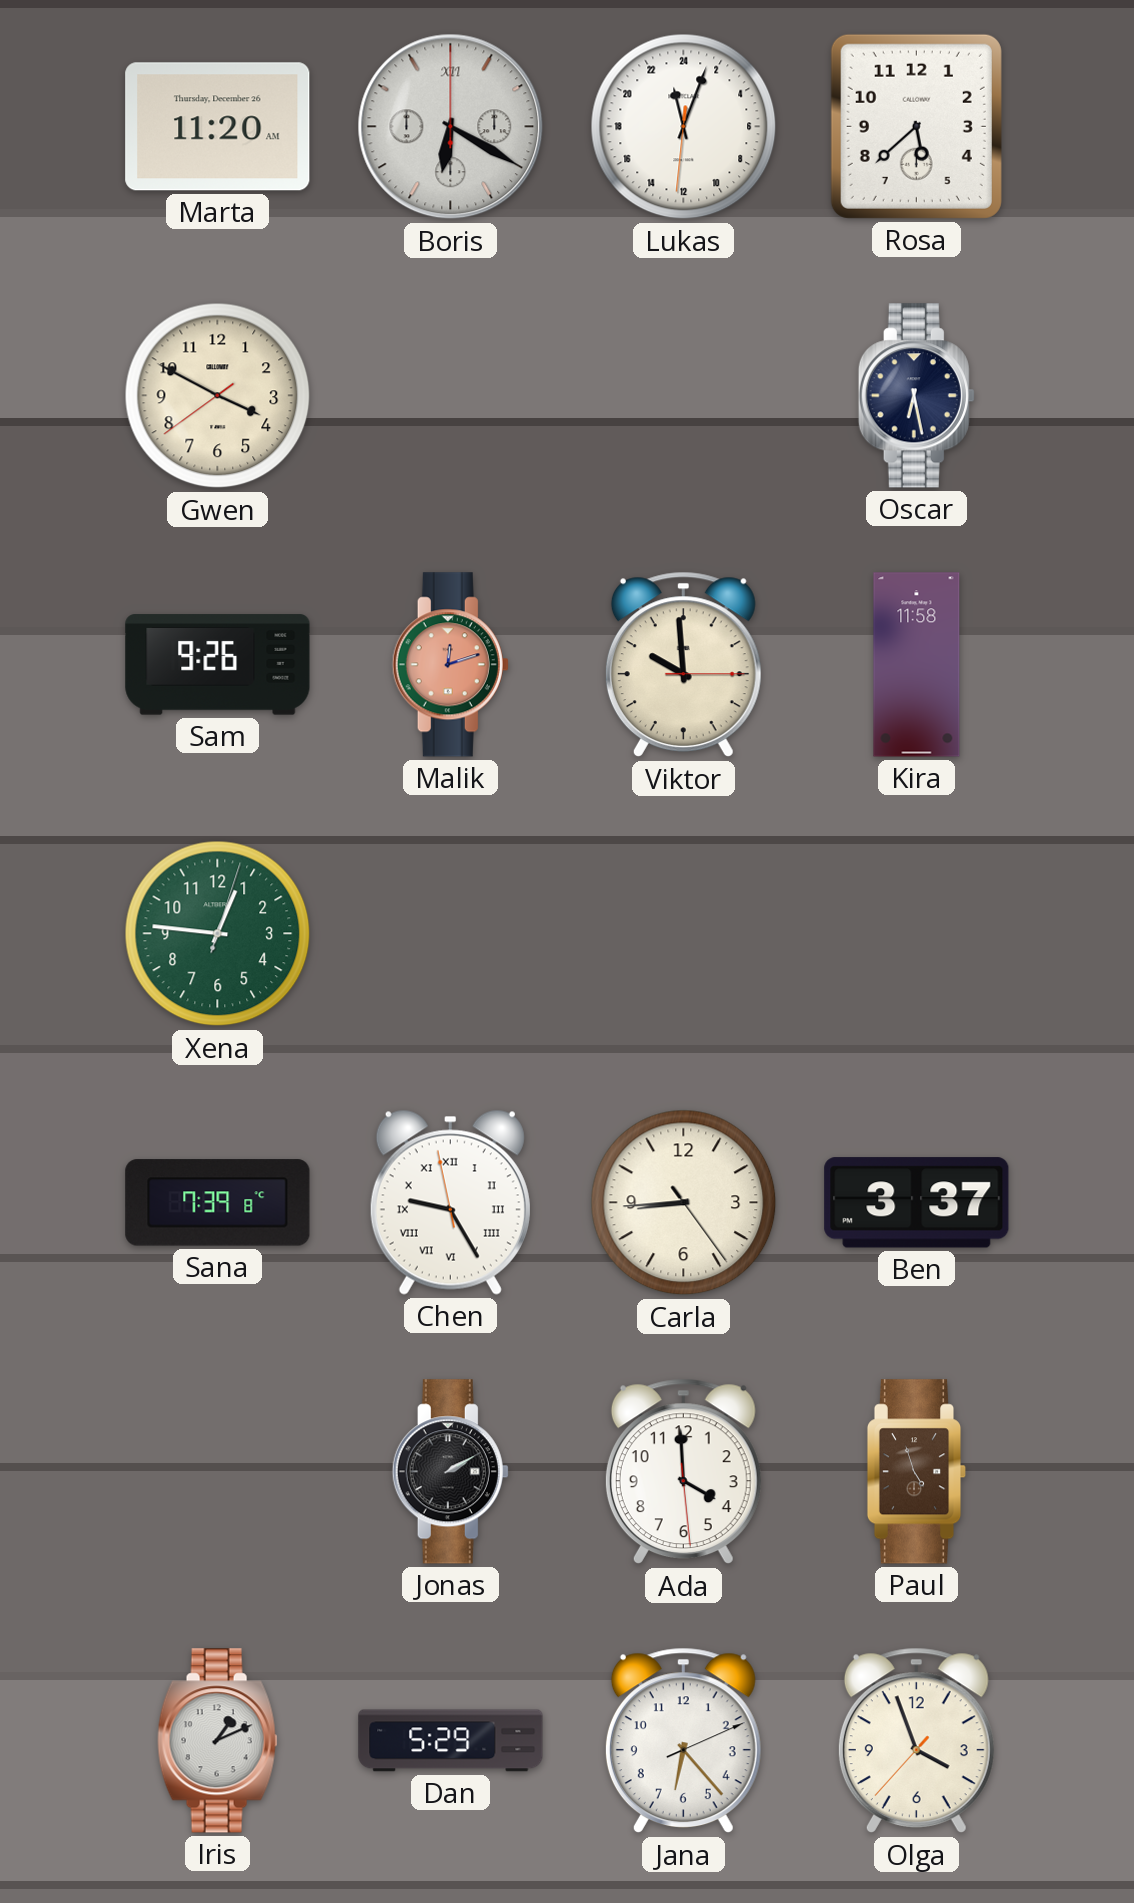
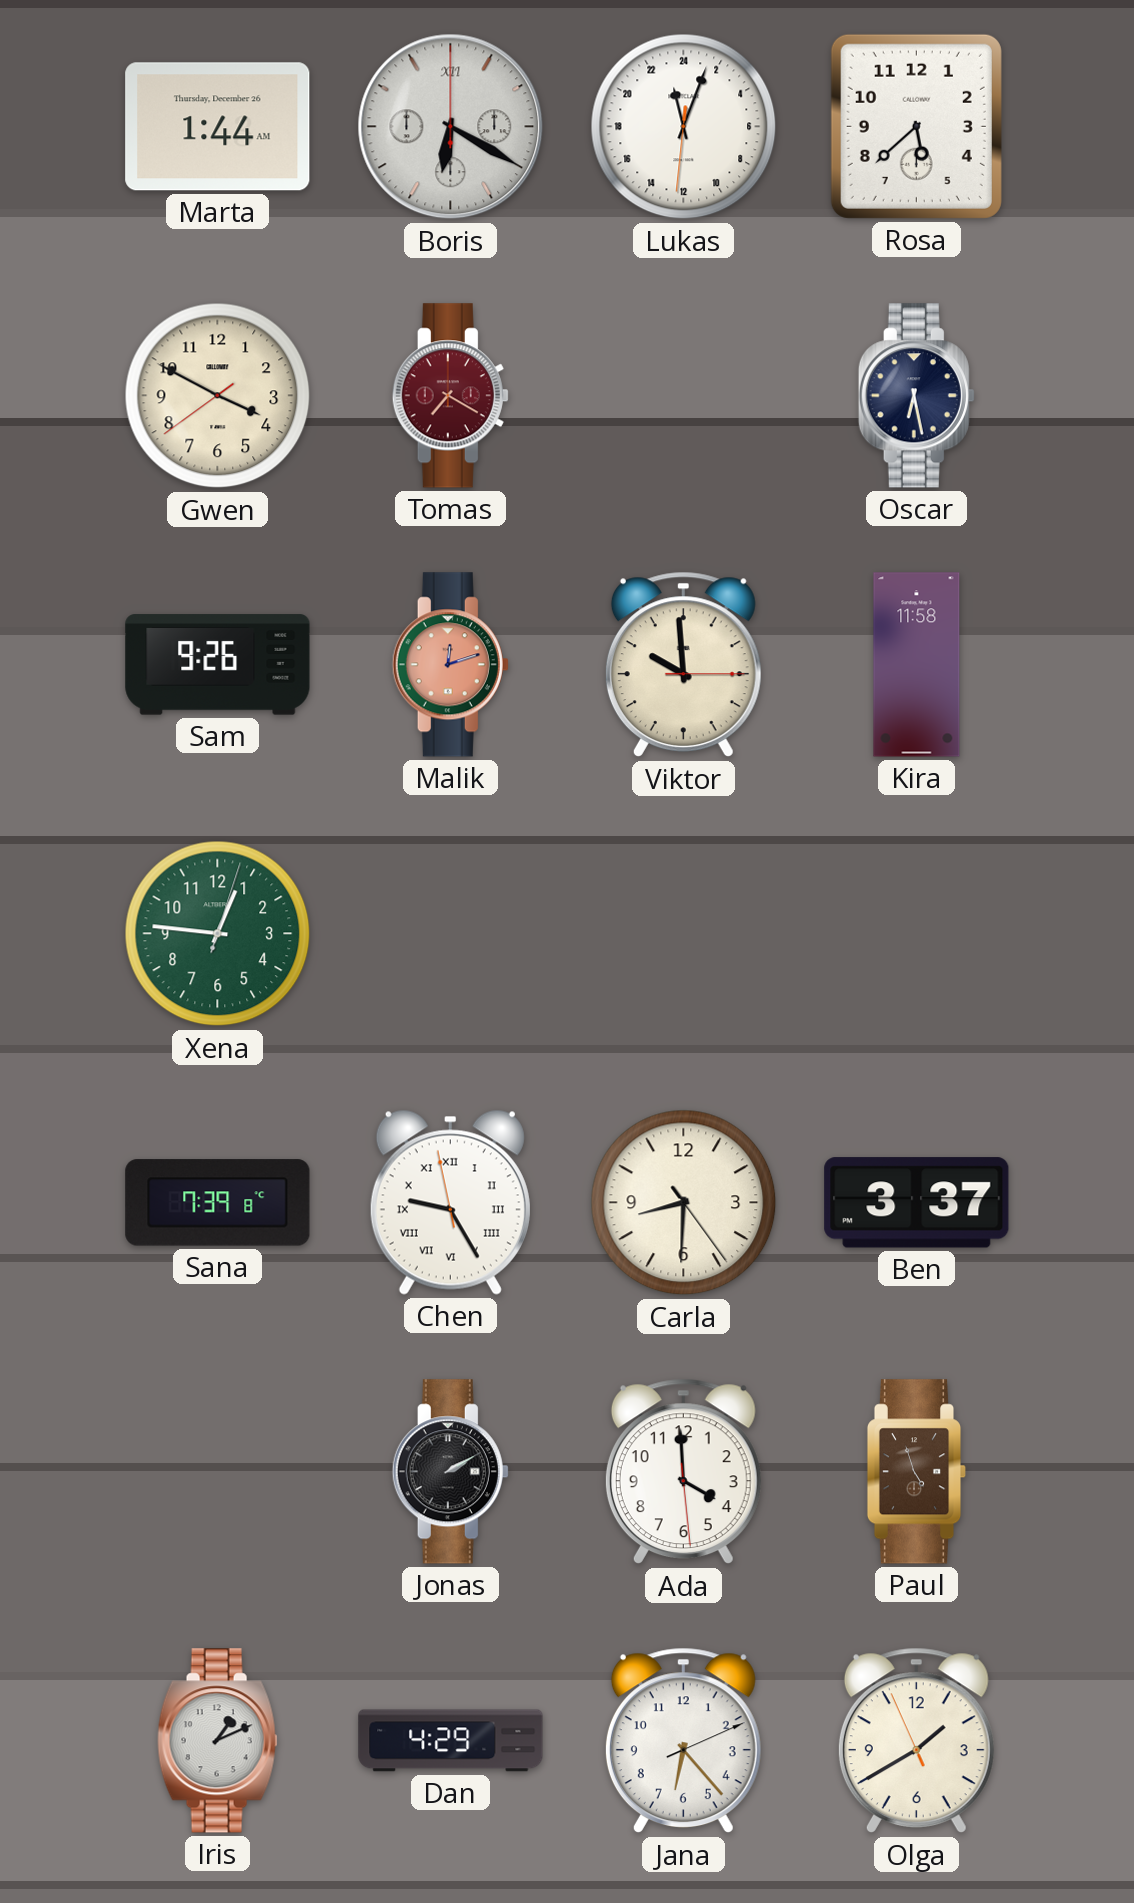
Marta: 11:20 -> 1:44 (218, 127)
Tomas: none -> 7:20 (450, 396)
Carla: 8:44 -> 8:30 (684, 1203)
Dan: 5:29 -> 4:29 (451, 1741)
Olga: 3:56 -> 1:39 (916, 1741)
